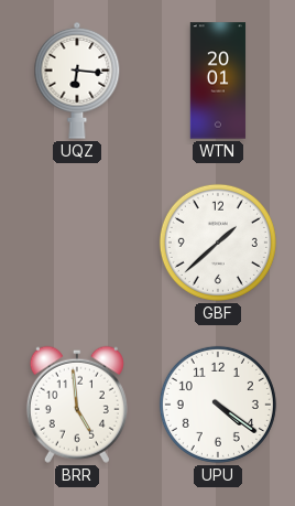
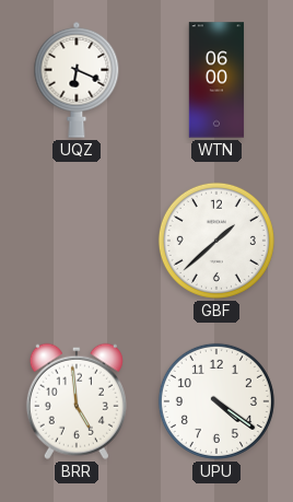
UQZ: 6:16 -> 6:19 (77, 80)
WTN: 20:01 -> 06:00 (216, 80)
